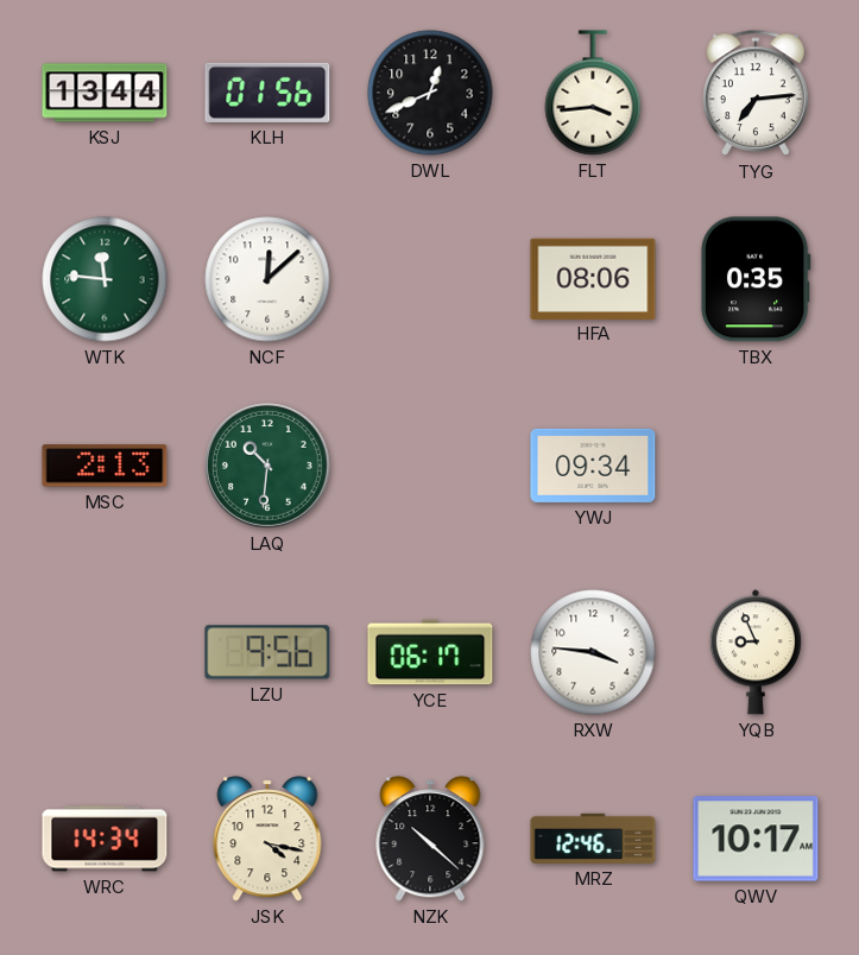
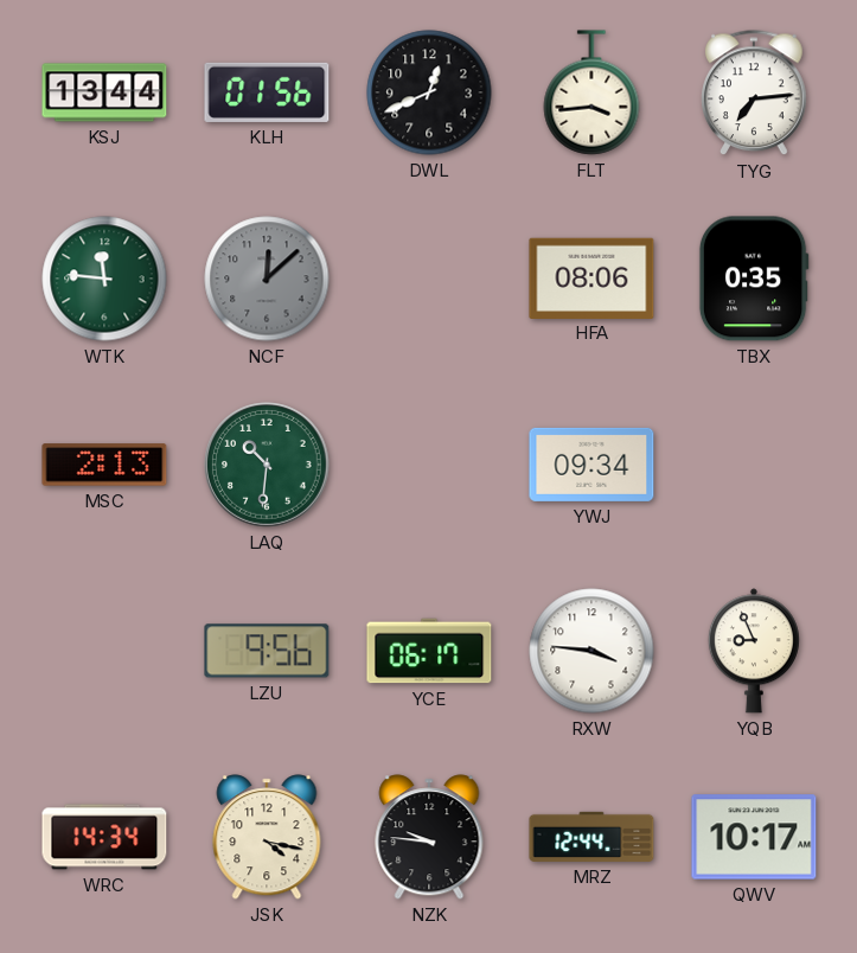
NCF dial: white -> grey (267, 279)
NZK: 10:22 -> 9:46 (429, 837)
MRZ: 12:46 -> 12:44 (591, 837)
